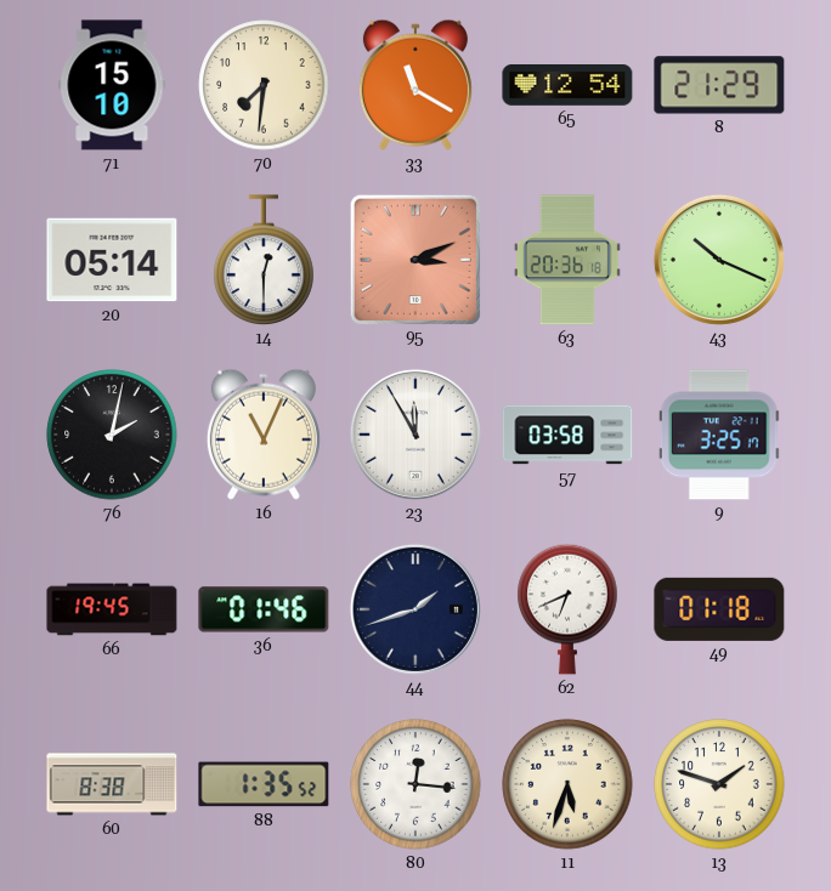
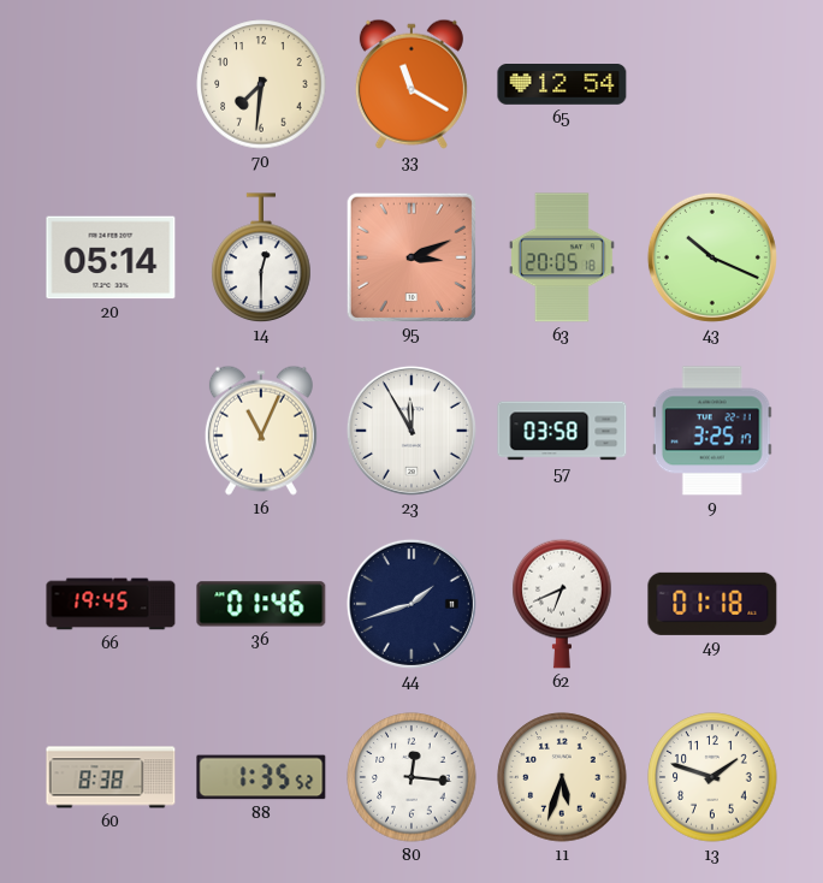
71: 15:10 -> none (112, 85)
8: 21:29 -> none (719, 85)
63: 20:36 -> 20:05 (562, 257)
76: 2:02 -> none (112, 435)
